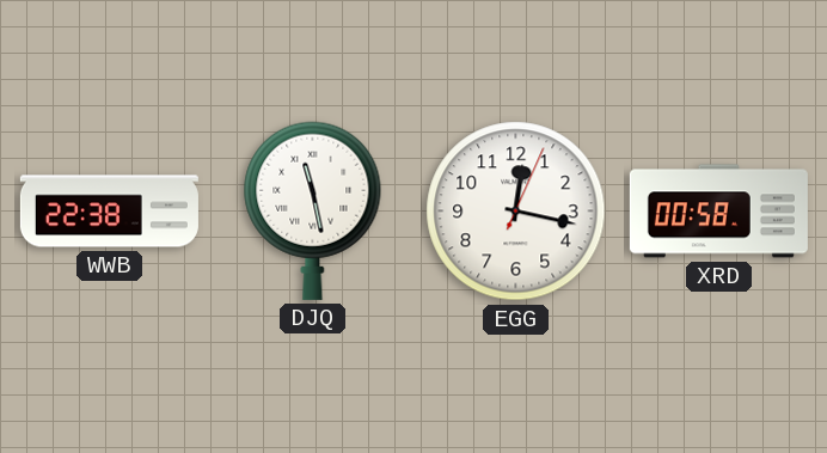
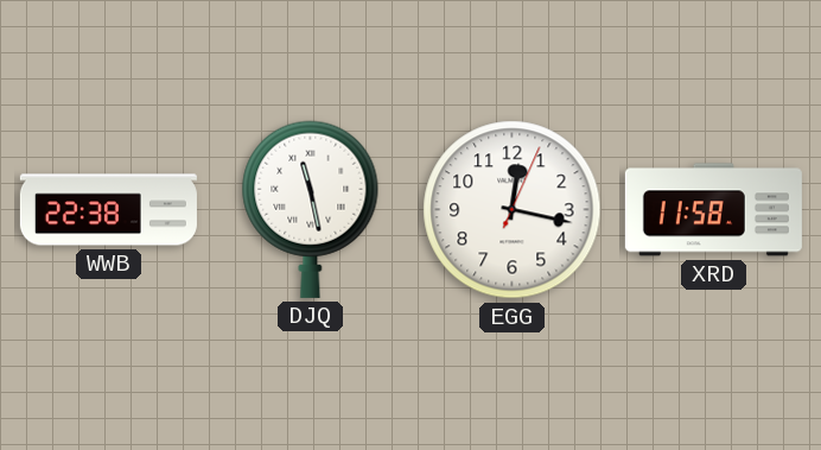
XRD: 00:58 -> 11:58 (713, 210)
